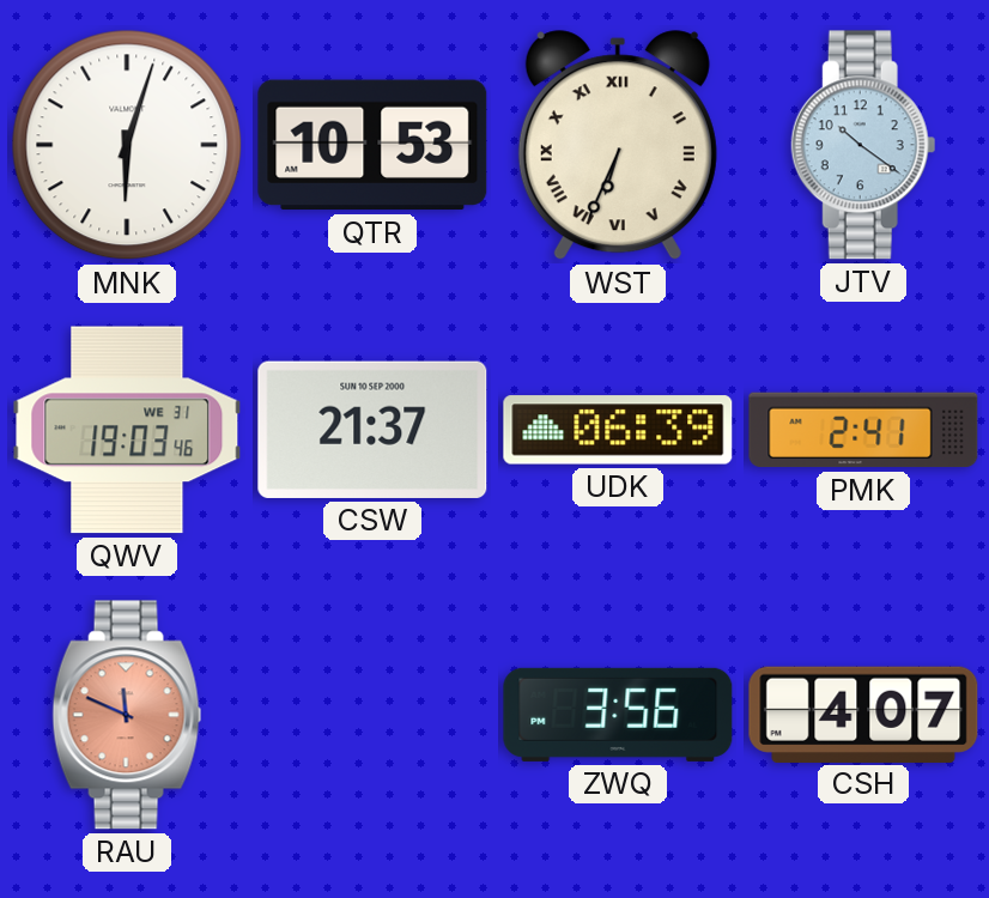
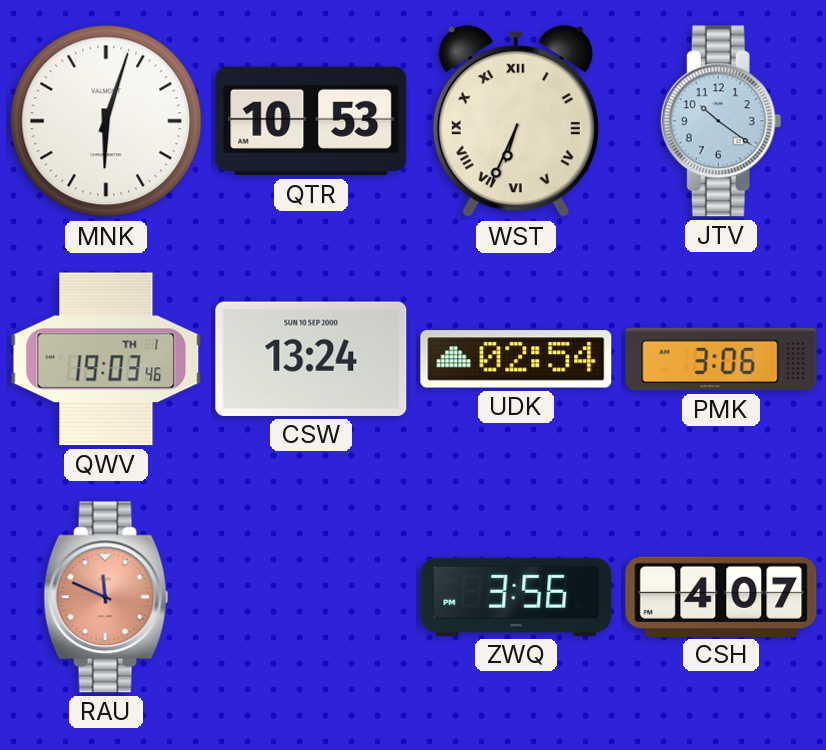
QWV date: WE 31 -> TH 1 (106, 359)
CSW: 21:37 -> 13:24 (311, 359)
UDK: 06:39 -> 02:54 (516, 359)
PMK: 2:41 -> 3:06 (721, 359)
